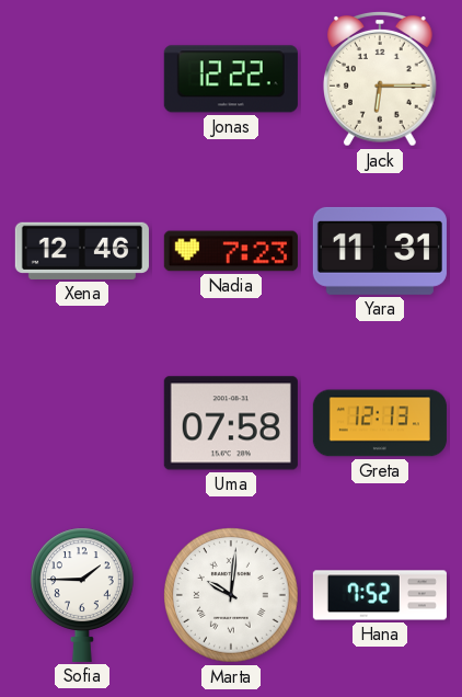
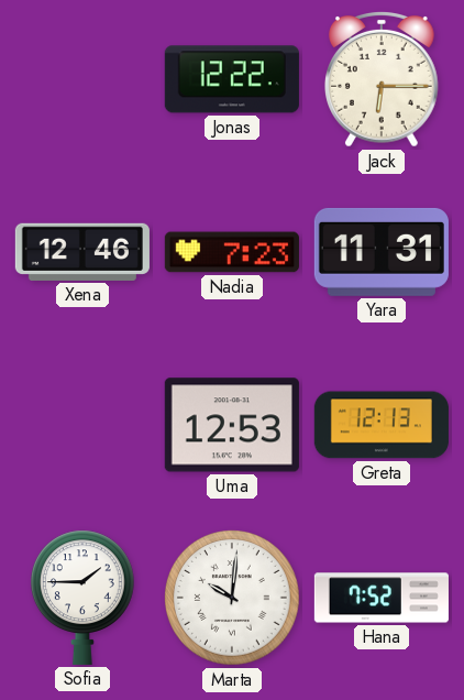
Uma: 07:58 -> 12:53 (232, 425)
